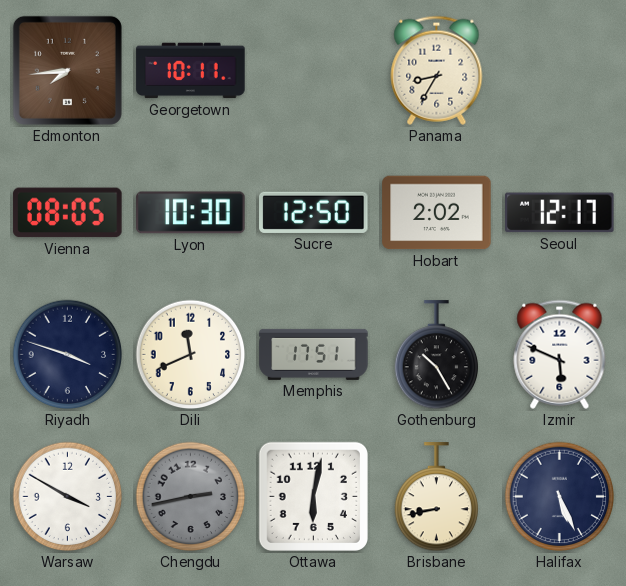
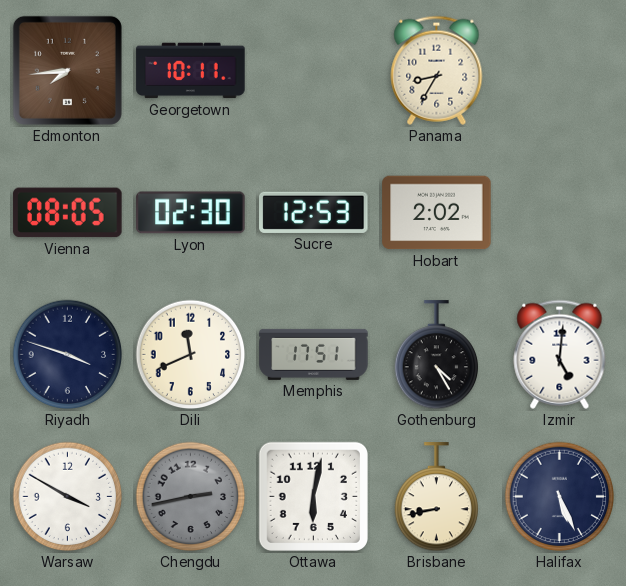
Lyon: 10:30 -> 02:30 (191, 213)
Sucre: 12:50 -> 12:53 (314, 212)
Seoul: 12:17 -> none (560, 213)
Gothenburg: 10:25 -> 4:25 (437, 355)
Izmir: 5:49 -> 5:01 (560, 354)
